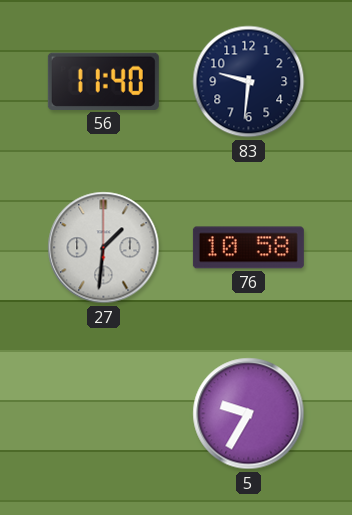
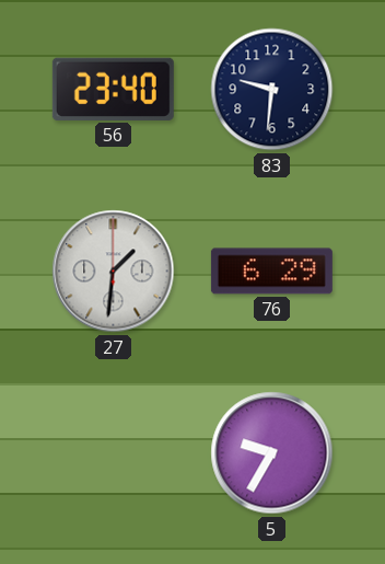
56: 11:40 -> 23:40 (113, 89)
76: 10:58 -> 6:29 (271, 272)
